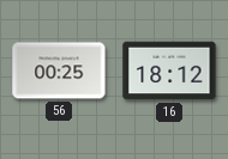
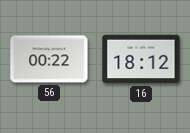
56: 00:25 -> 00:22 (49, 59)
